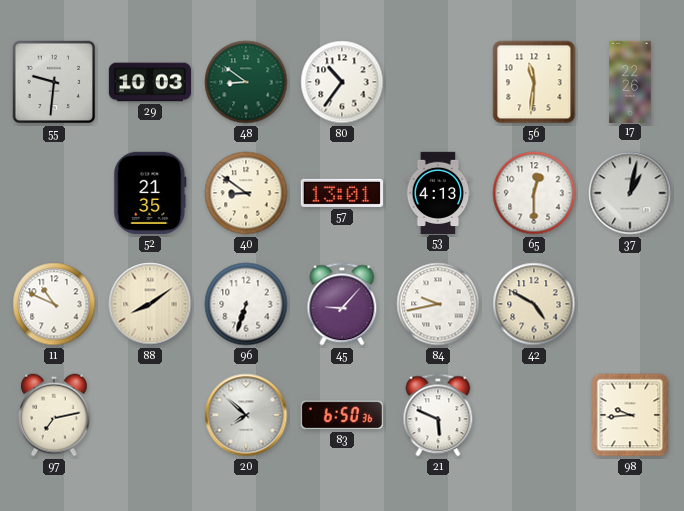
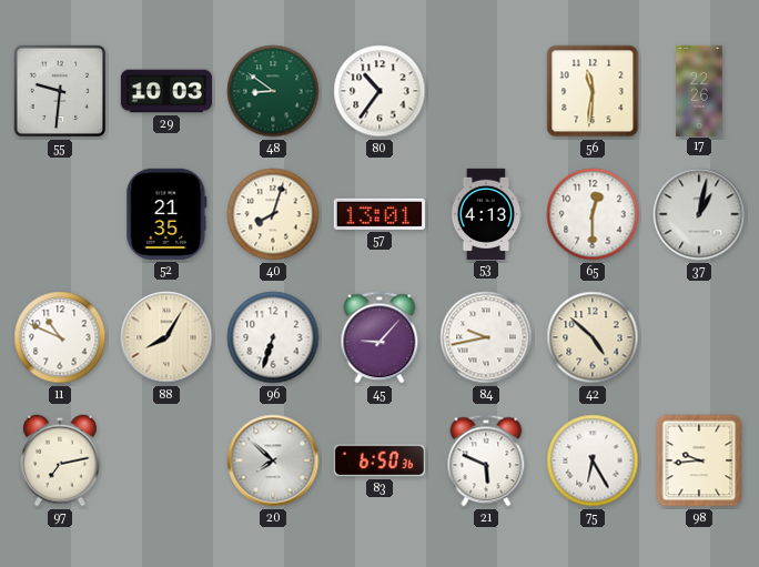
40: 8:51 -> 8:03 (273, 214)
88: 8:09 -> 8:05 (166, 337)
42: 4:50 -> 4:52 (593, 337)
75: none -> 6:25 (593, 460)
